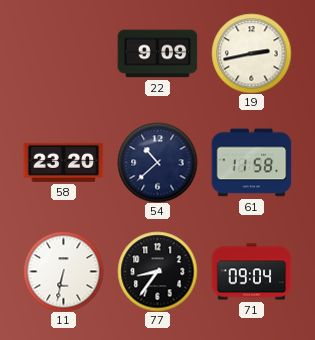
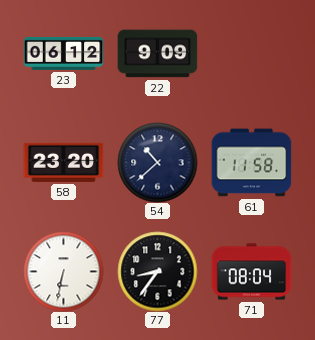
23: none -> 06:12 (63, 53)
19: 2:43 -> none (251, 53)
71: 09:04 -> 08:04 (251, 272)
